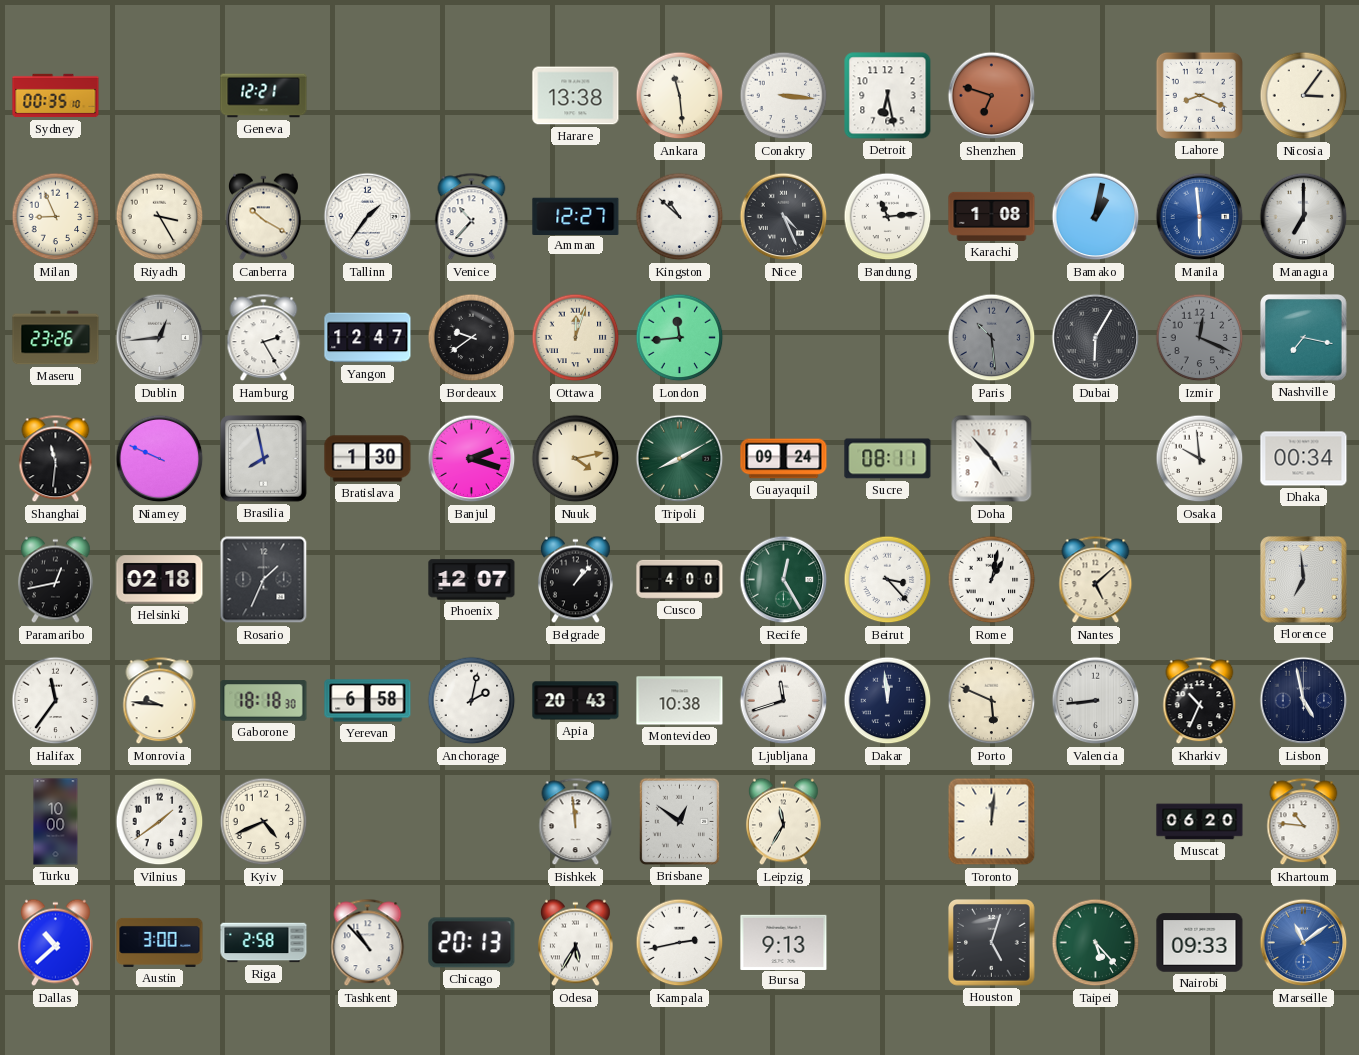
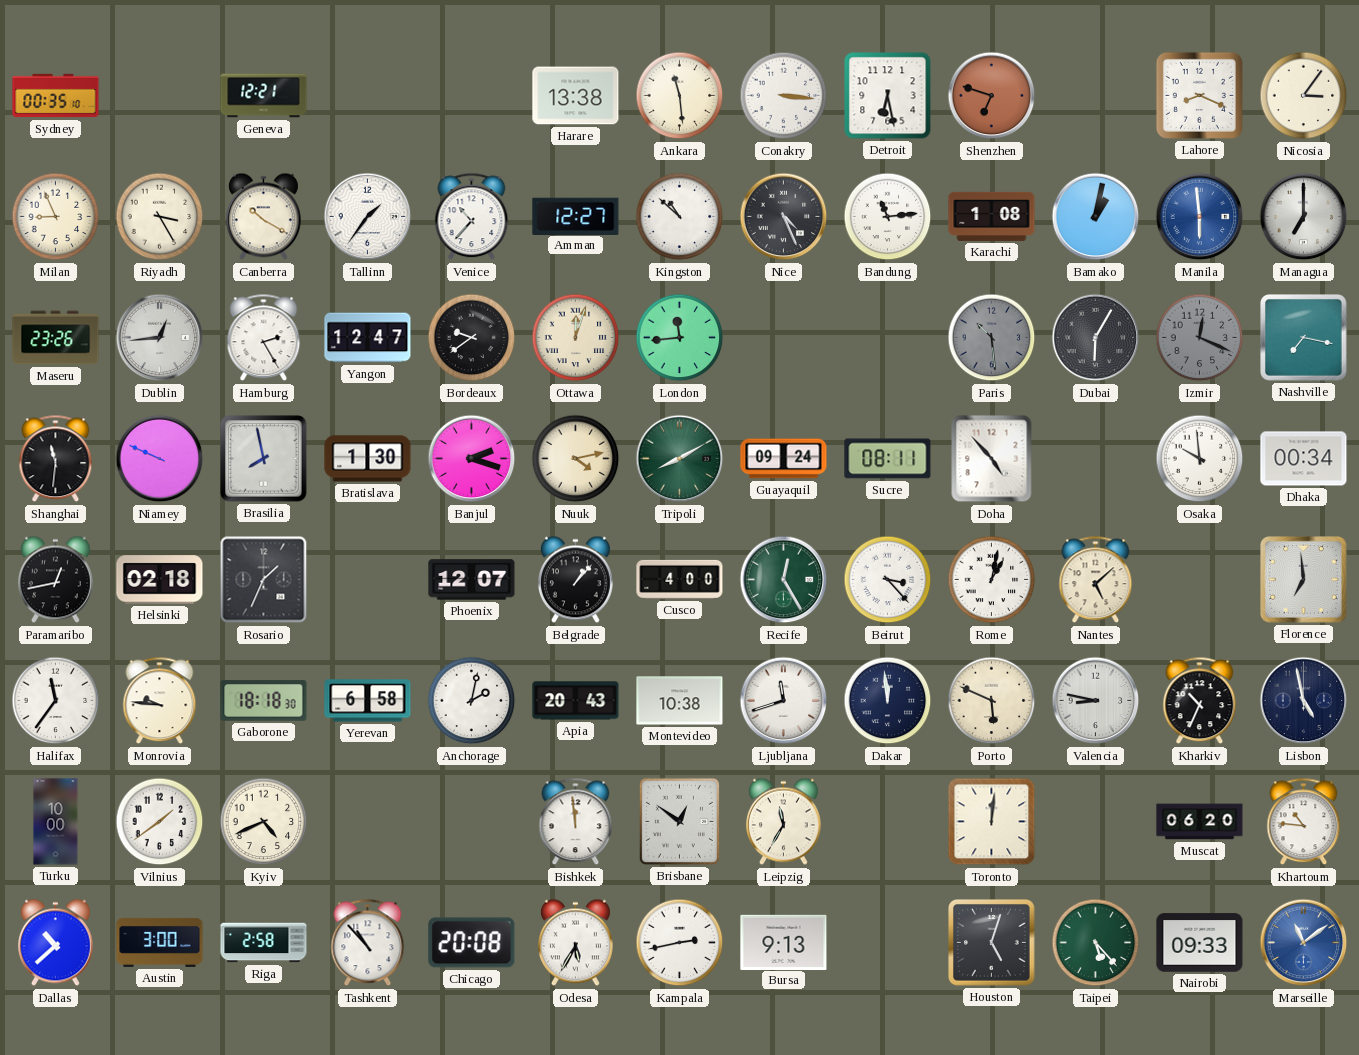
Valencia: 8:44 -> 8:47 (1096, 701)
Chicago: 20:13 -> 20:08 (472, 943)
